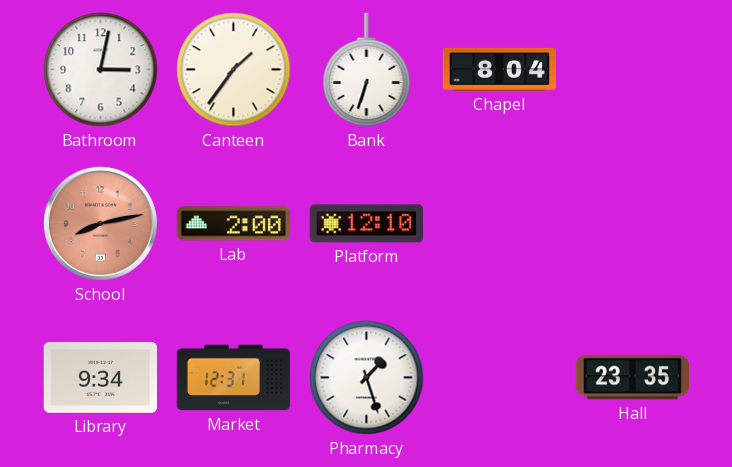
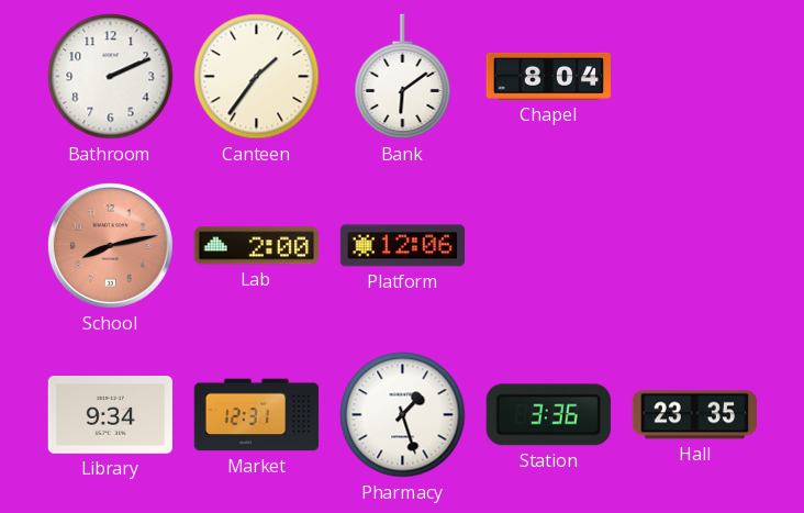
Bathroom: 3:02 -> 2:11 (111, 77)
Bank: 6:33 -> 6:09 (403, 77)
Platform: 12:10 -> 12:06 (402, 246)
Station: none -> 3:36 (548, 415)
